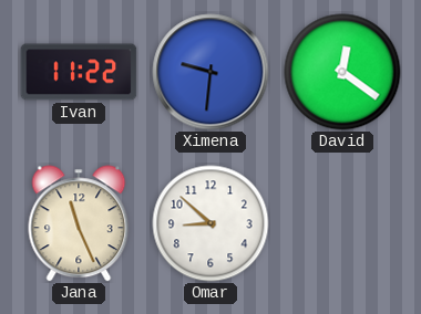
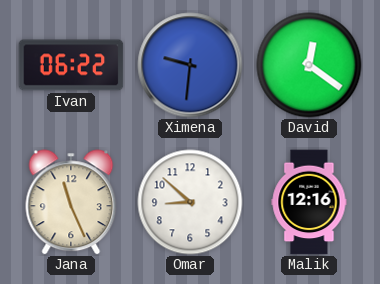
Ivan: 11:22 -> 06:22 (71, 65)
Malik: none -> 12:16 (309, 202)
